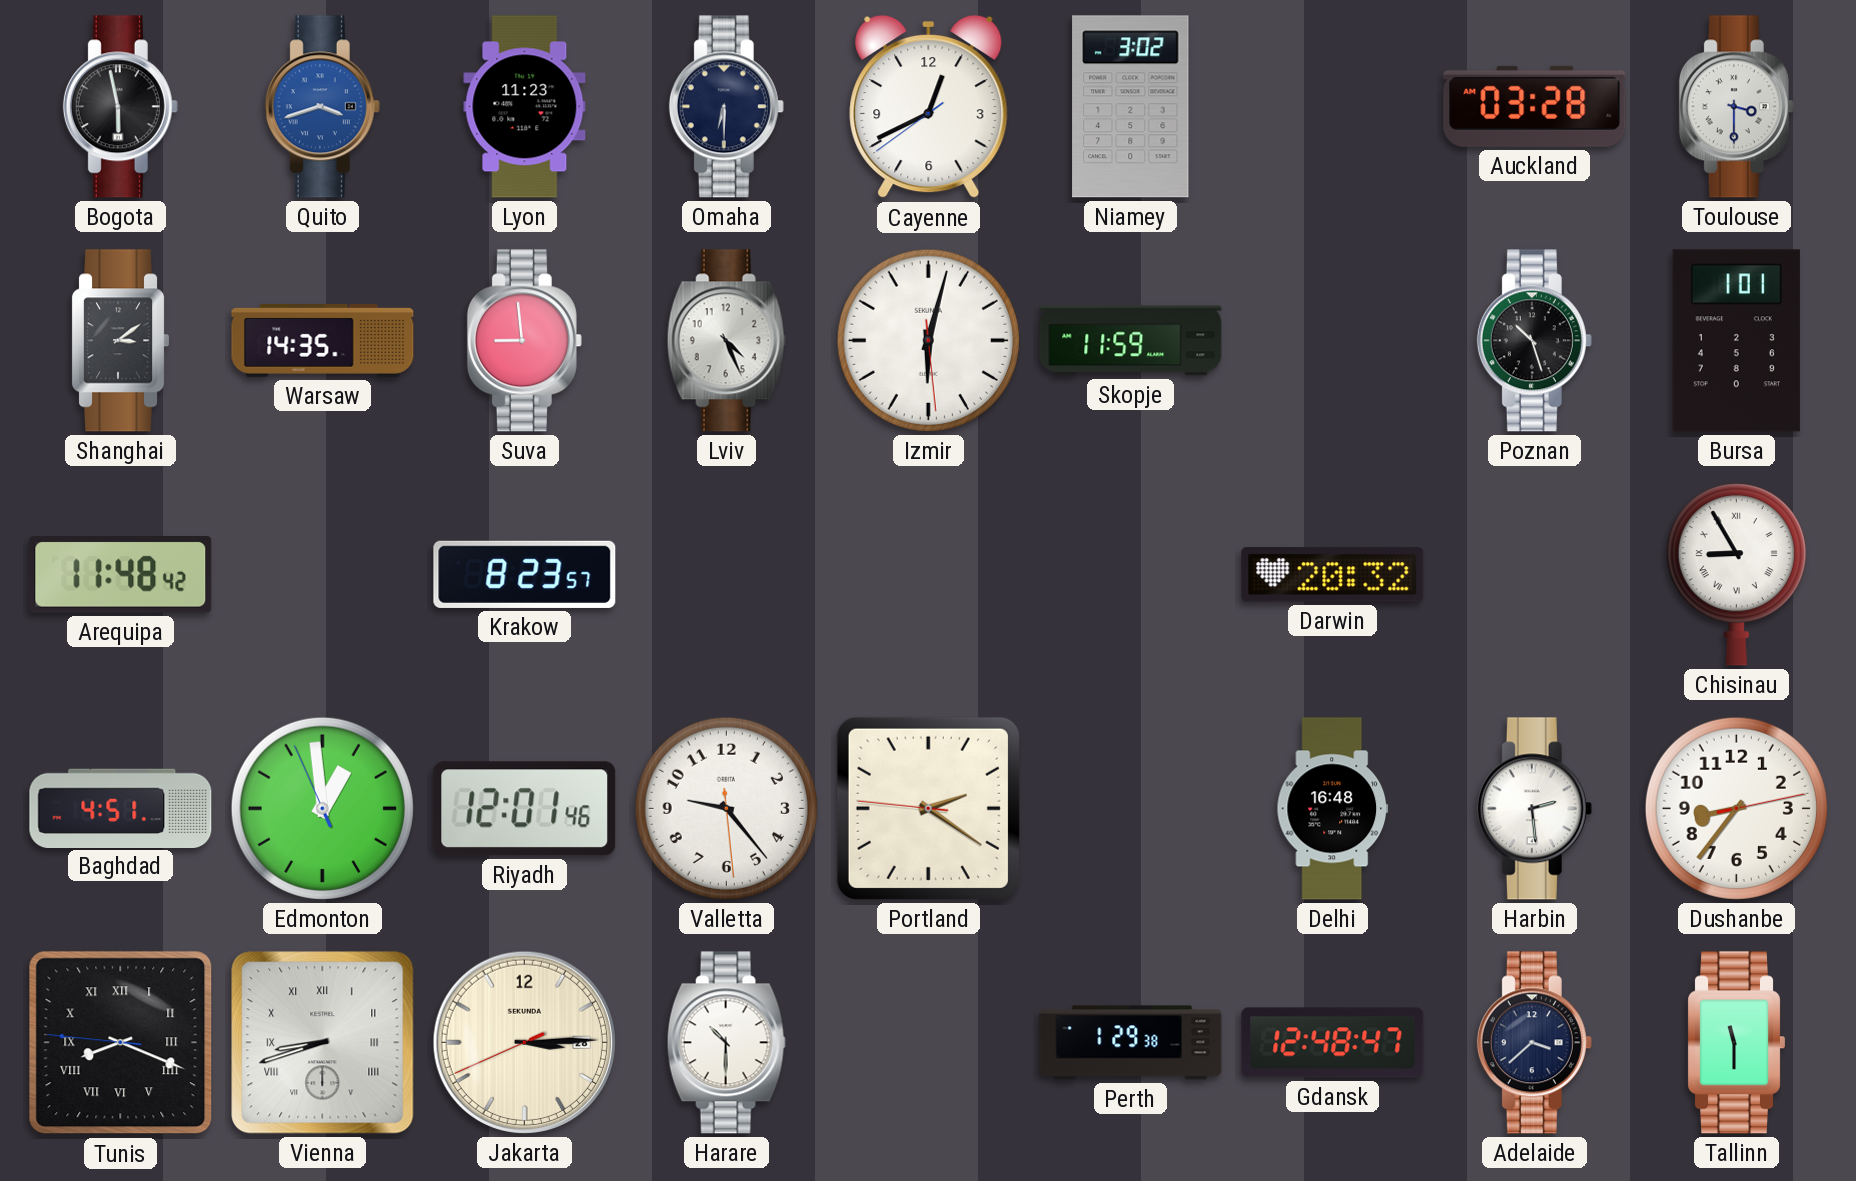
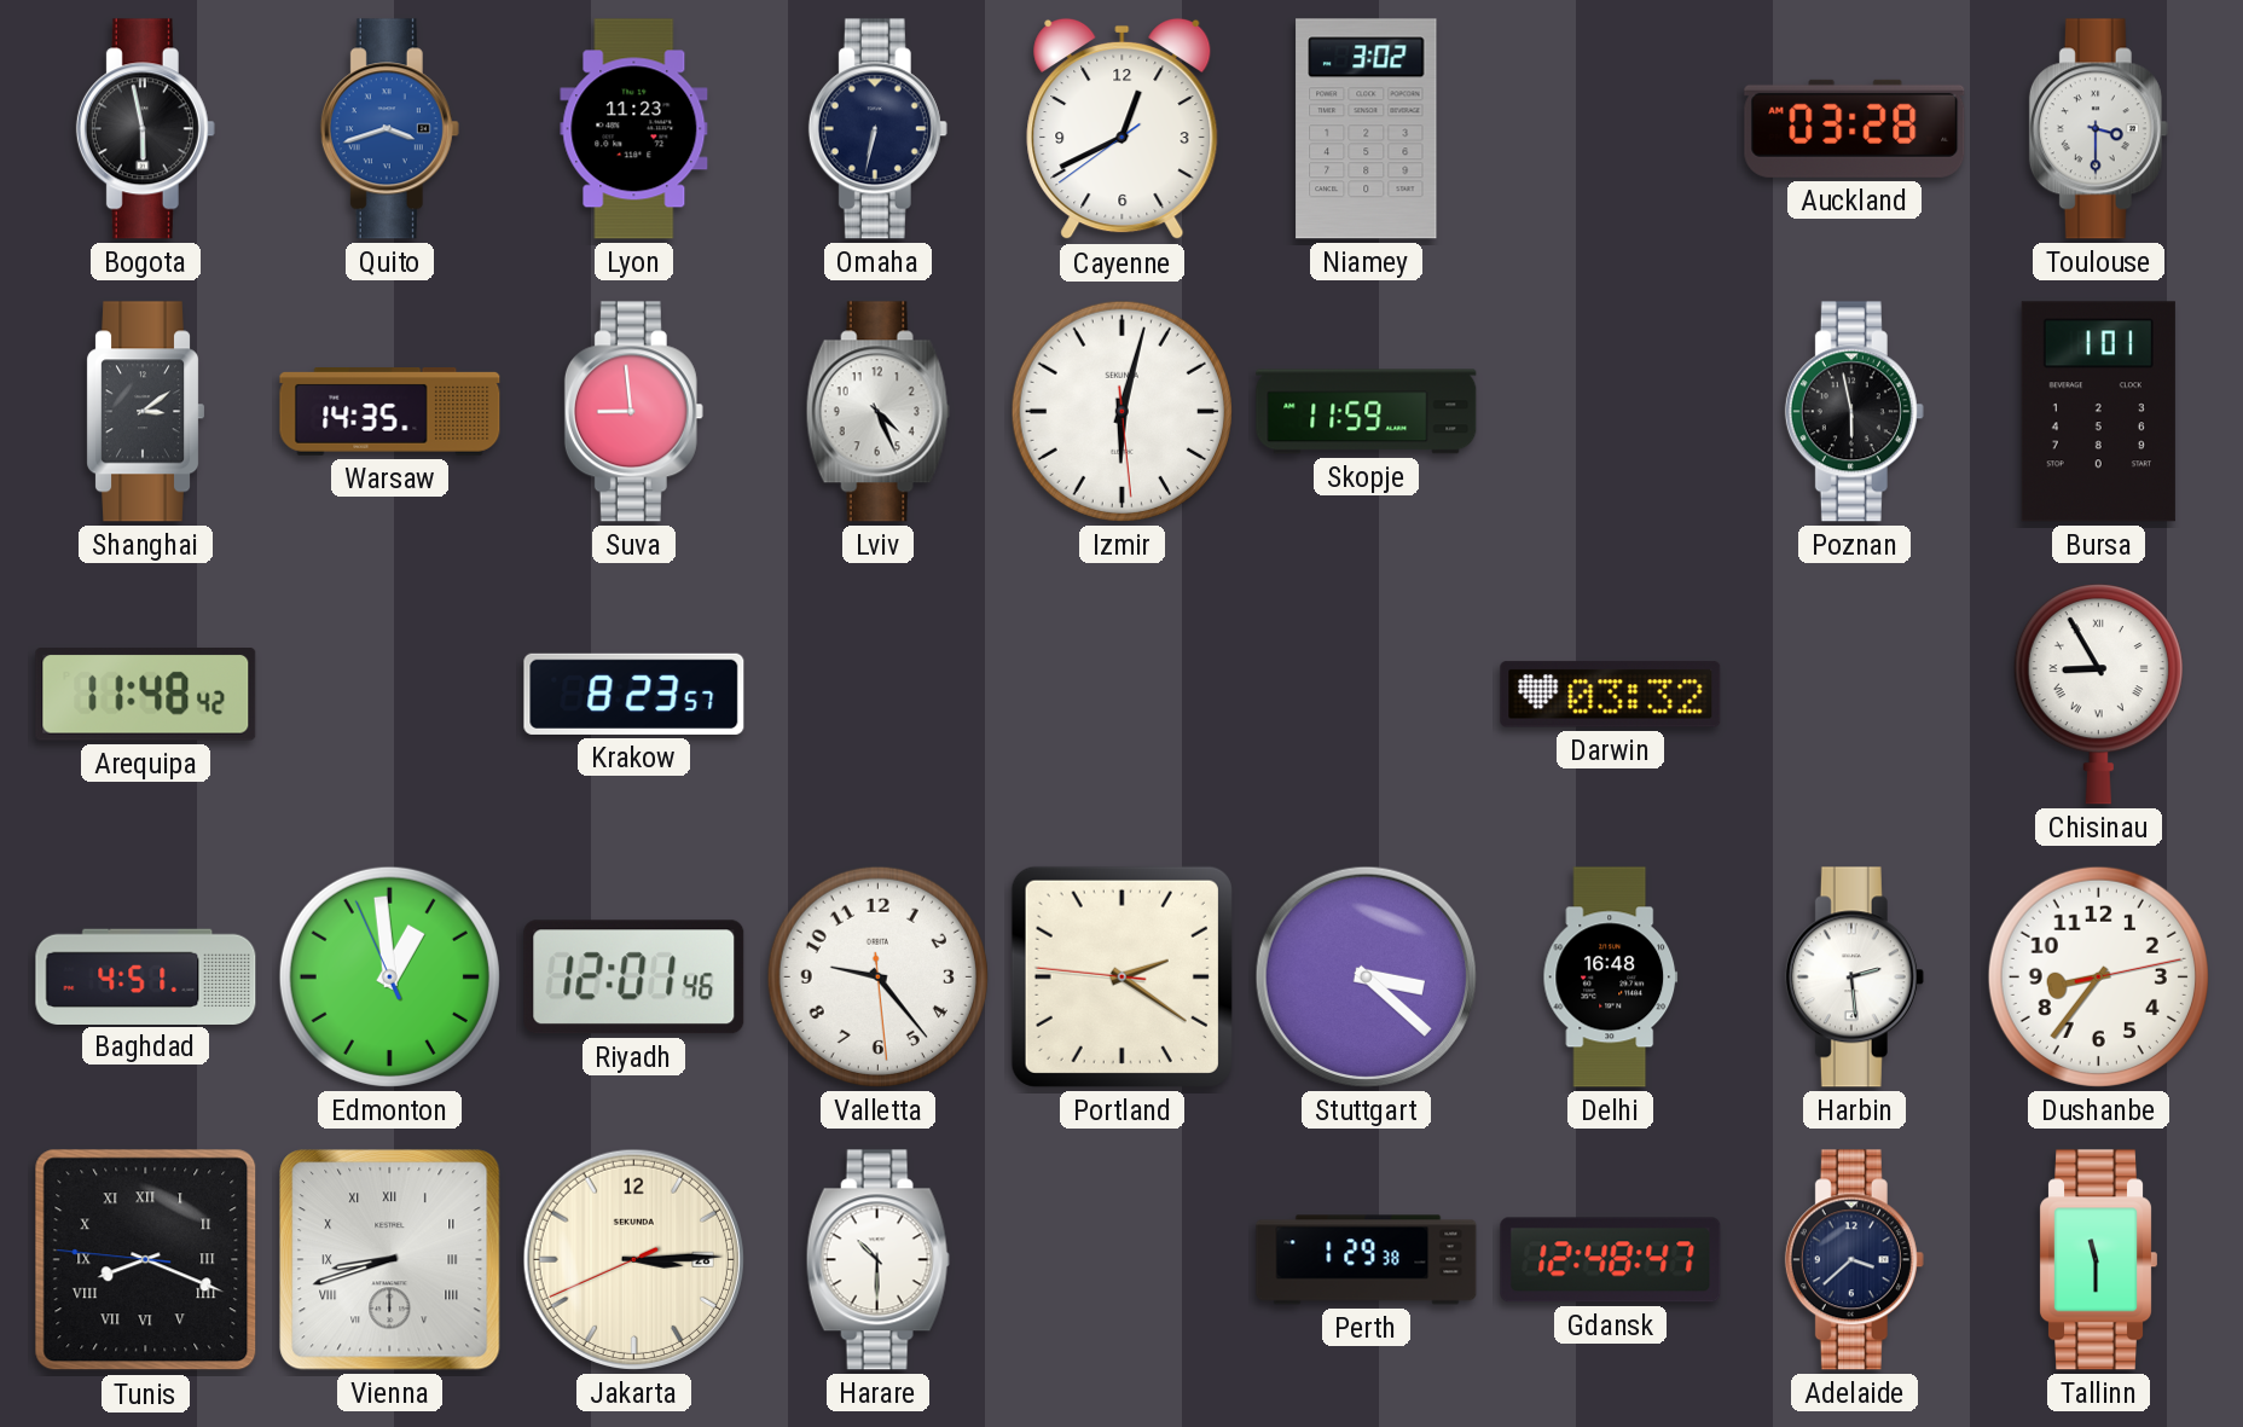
Omaha: 6:30 -> 6:32 (877, 129)
Poznan: 10:27 -> 5:58 (1854, 412)
Darwin: 20:32 -> 03:32 (1611, 695)
Stuttgart: none -> 3:22 (1366, 976)
